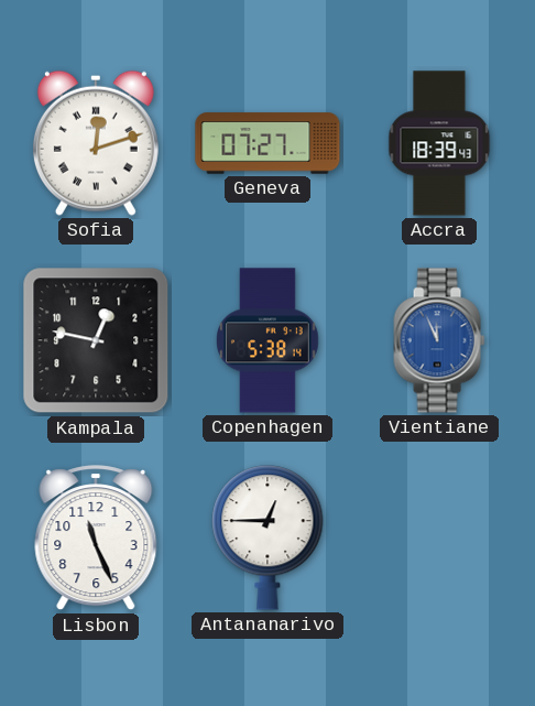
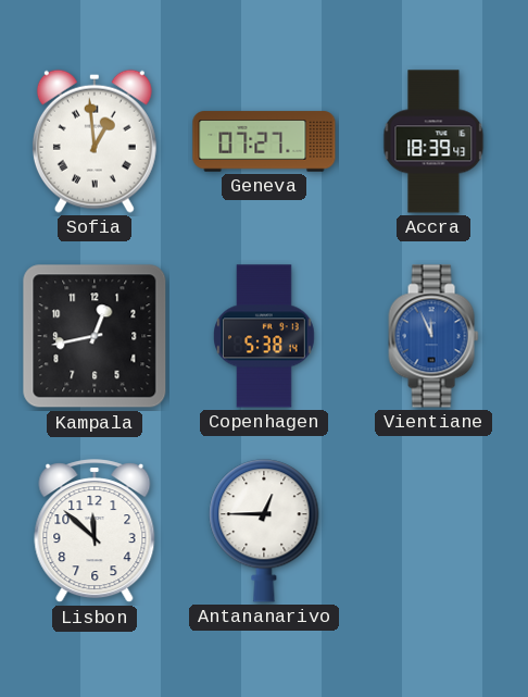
Sofia: 12:12 -> 12:59 (95, 141)
Kampala: 12:47 -> 12:43 (95, 336)
Lisbon: 11:26 -> 11:52 (95, 532)
